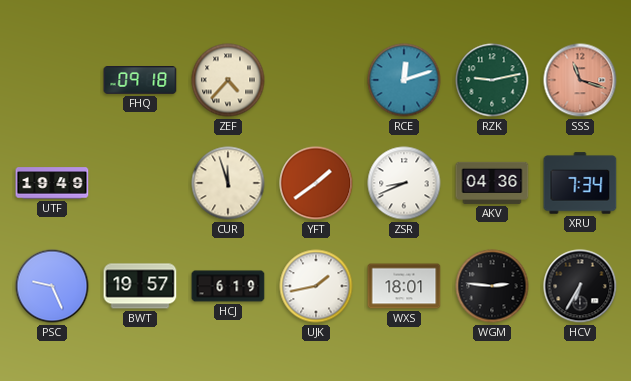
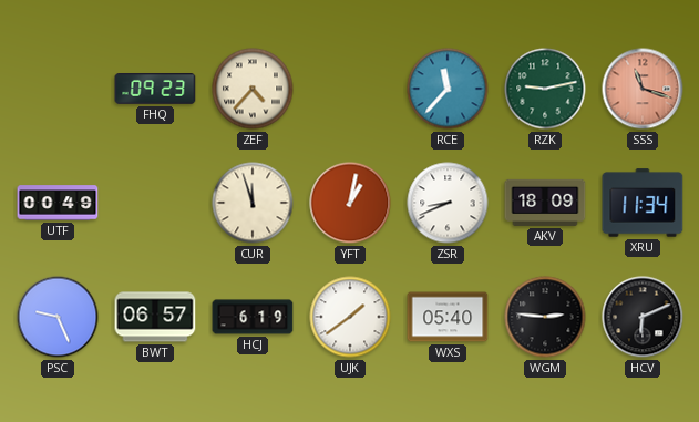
FHQ: 09:18 -> 09:23 (155, 89)
RCE: 12:12 -> 11:37 (448, 89)
UTF: 19:49 -> 00:49 (58, 203)
YFT: 1:39 -> 1:02 (350, 203)
AKV: 04:36 -> 18:09 (545, 203)
XRU: 7:34 -> 11:34 (643, 203)
BWT: 19:57 -> 06:57 (155, 317)
UJK: 1:43 -> 1:39 (350, 317)
WXS: 18:01 -> 05:40 (448, 317)
HCV: 6:35 -> 6:11 (643, 317)
